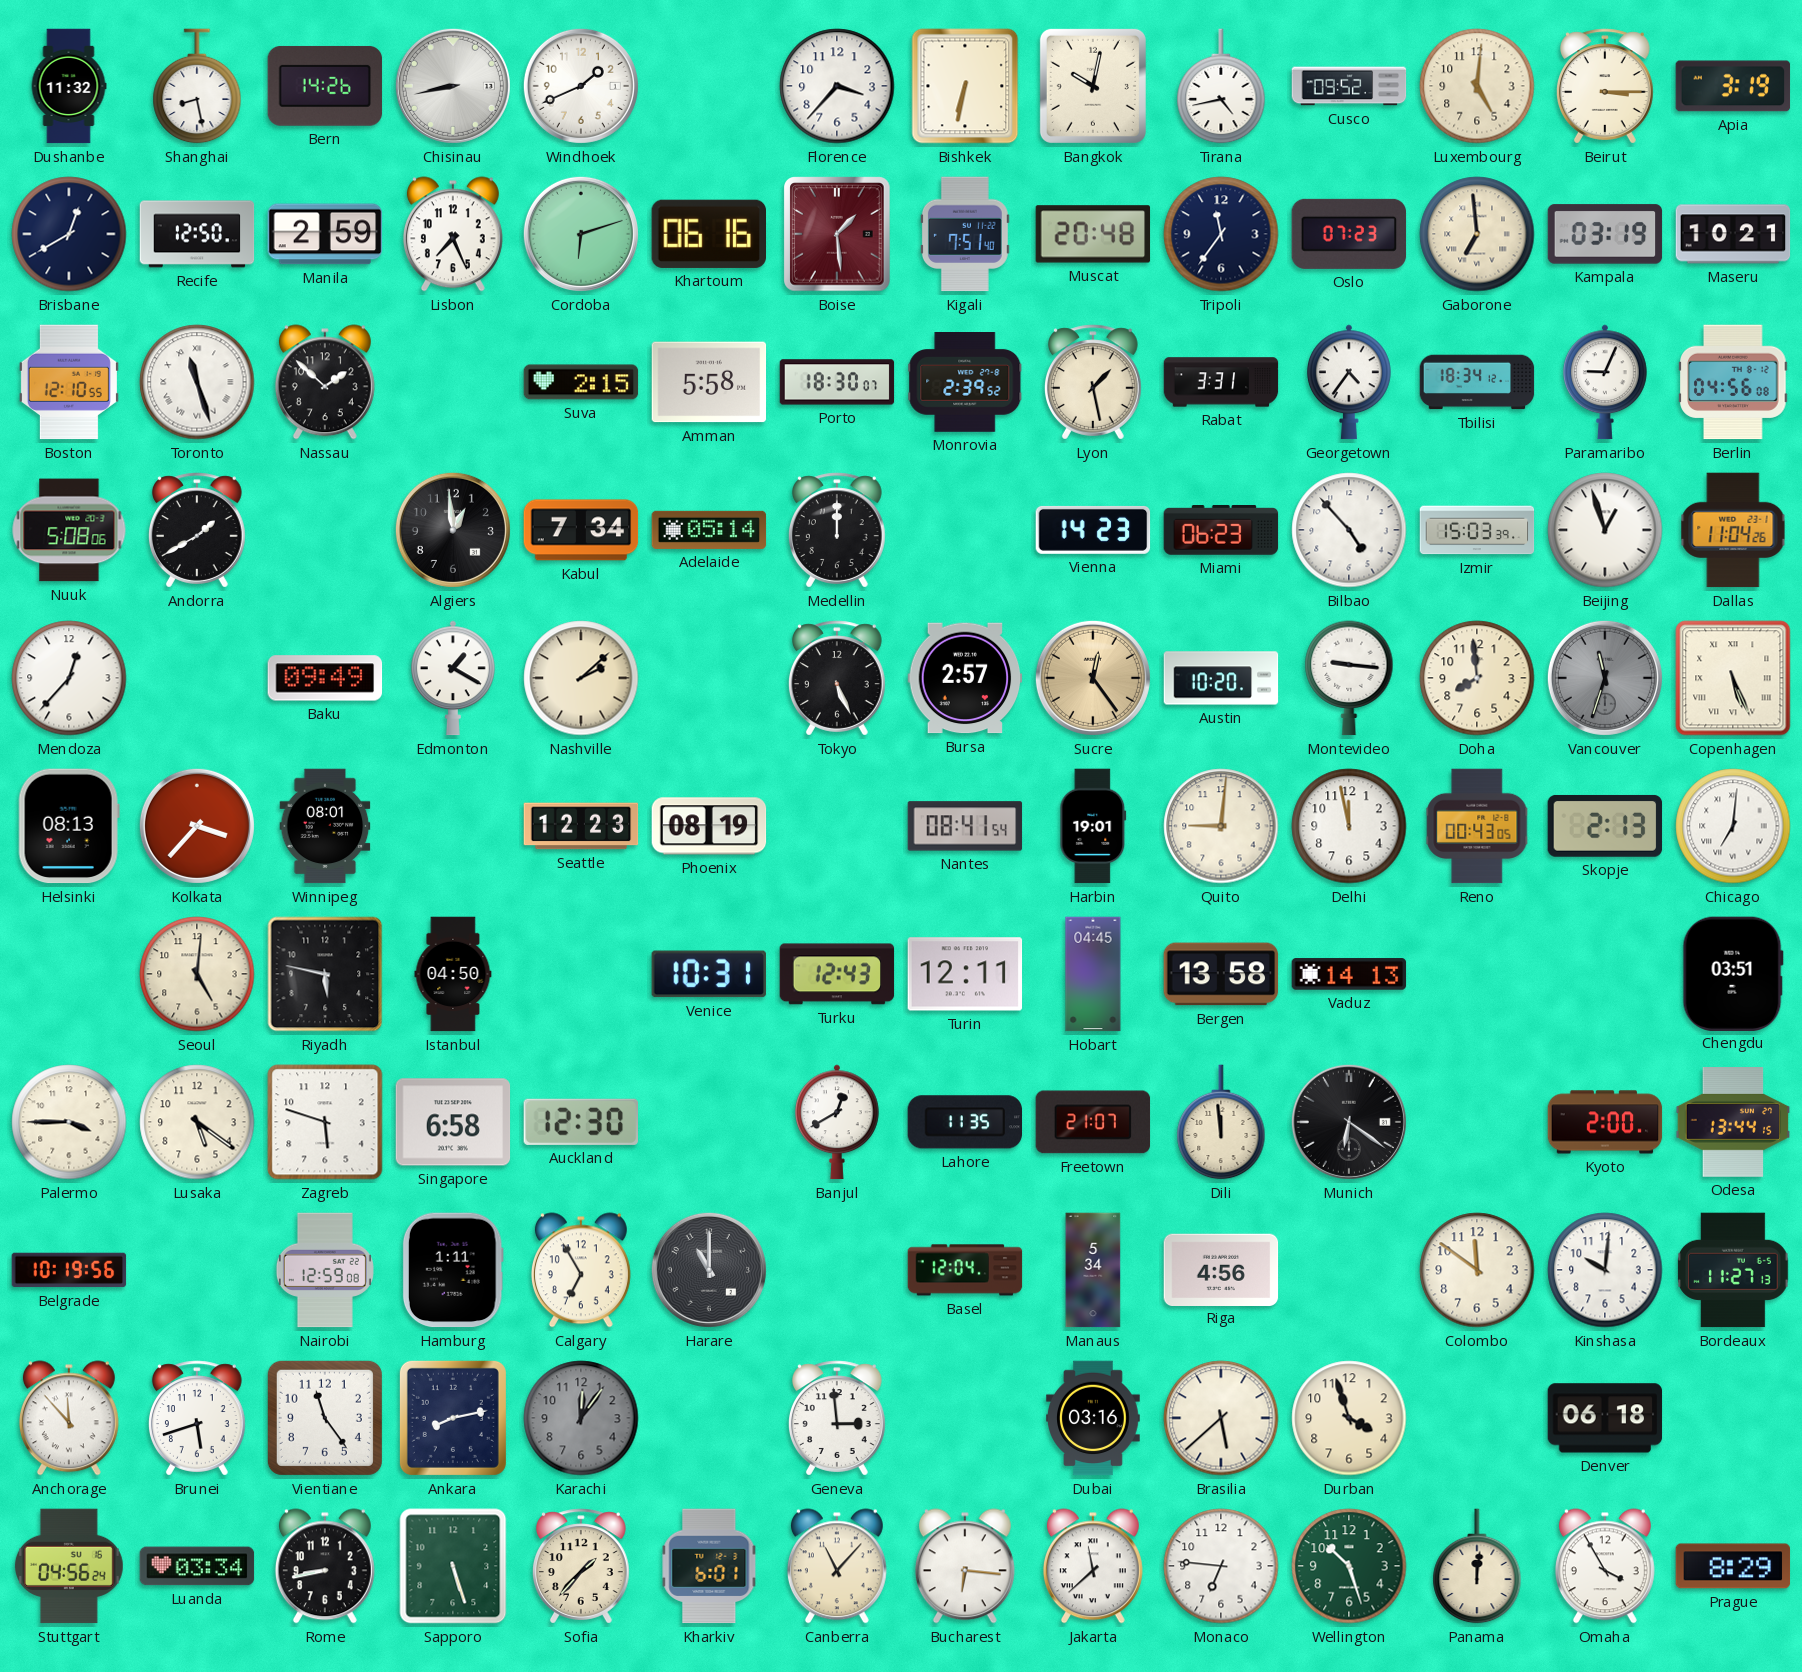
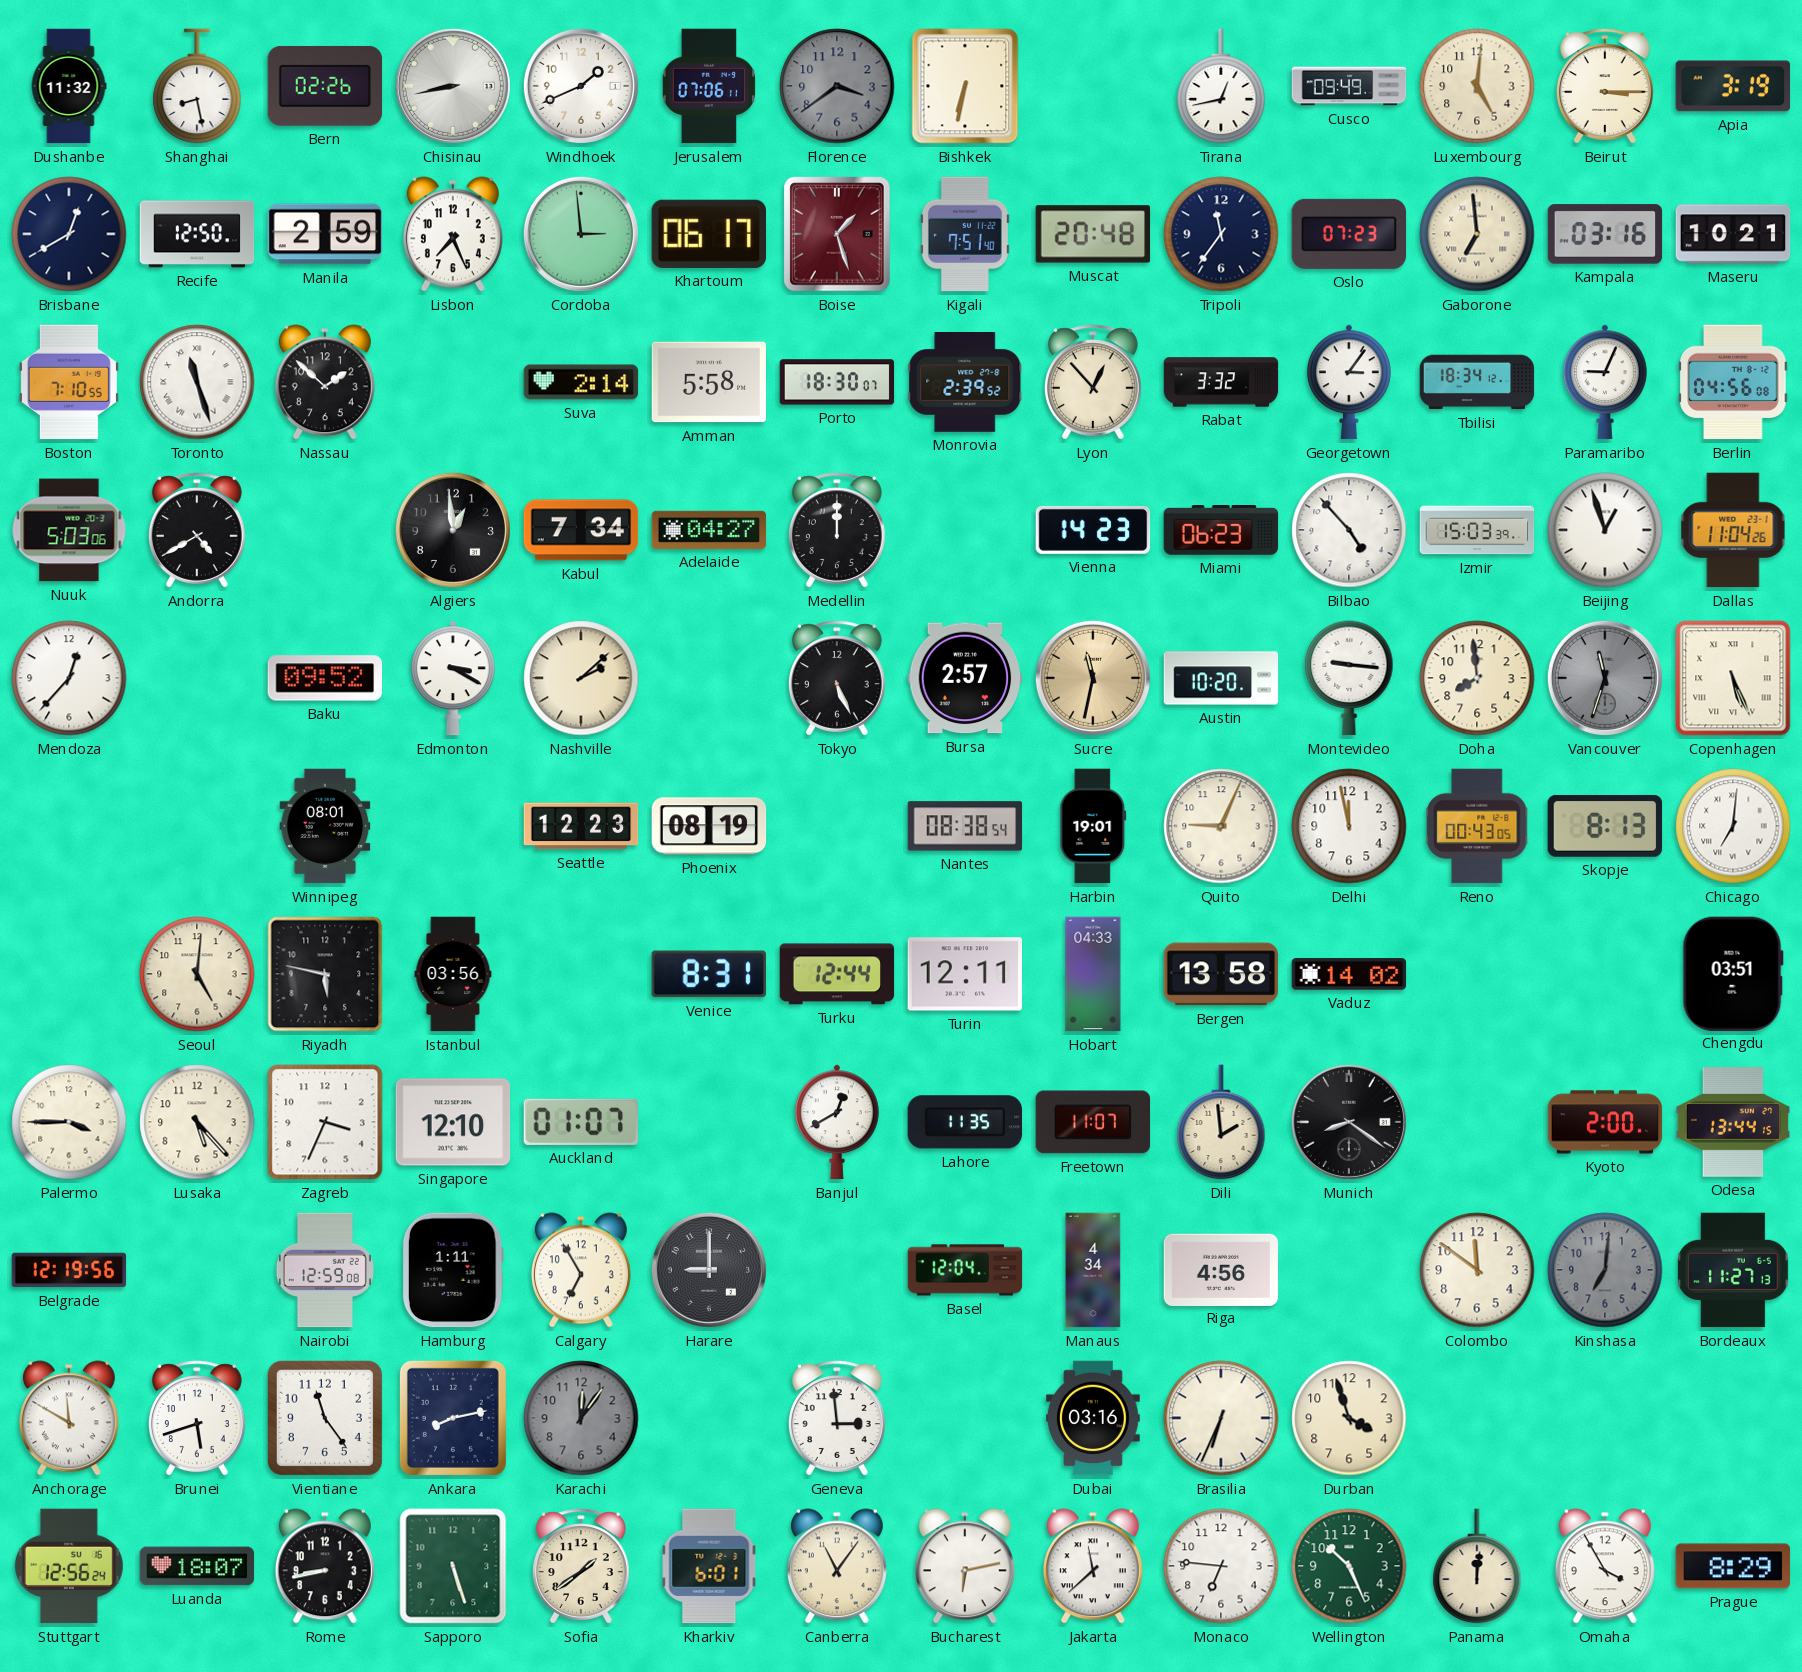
Bern: 14:26 -> 02:26 (325, 86)
Jerusalem: none -> 07:06 (708, 86)
Florence: 3:37 -> 3:39 (837, 86)
Florence dial: white -> grey (837, 86)
Bangkok: 10:02 -> none (1093, 86)
Tirana: 4:43 -> 12:43 (1221, 86)
Cusco: 09:52 -> 09:49 (1349, 86)
Cordoba: 6:12 -> 2:59 (581, 234)
Khartoum: 06:16 -> 06:17 (708, 234)
Boise: 1:29 -> 1:27 (837, 234)
Kampala: 03:19 -> 03:16 (1605, 234)
Boston: 12:10 -> 7:10 (69, 382)
Suva: 2:15 -> 2:14 (581, 382)
Lyon: 1:28 -> 12:53 (1093, 382)
Rabat: 3:31 -> 3:32 (1221, 382)
Georgetown: 4:36 -> 3:06 (1350, 382)
Nuuk: 5:08 -> 5:03 (69, 530)
Andorra: 1:40 -> 4:40 (197, 530)
Adelaide: 05:14 -> 04:27 (709, 530)
Baku: 09:49 -> 09:52 (325, 678)
Edmonton: 1:20 -> 3:20 (454, 678)
Sucre: 12:24 -> 11:32 (1093, 678)
Helsinki: 08:13 -> none (69, 826)
Kolkata: 3:37 -> none (197, 826)
Nantes: 08:41 -> 08:38 (965, 826)
Quito: 9:01 -> 9:04 (1221, 826)
Skopje: 2:13 -> 8:13 (1605, 826)
Istanbul: 04:50 -> 03:56 (453, 974)
Venice: 10:31 -> 8:31 (708, 974)
Turku: 12:43 -> 12:44 (837, 974)
Hobart: 04:45 -> 04:33 (1093, 974)
Vaduz: 14:13 -> 14:02 (1349, 974)
Lusaka: 5:21 -> 5:23 (197, 1122)
Zagreb: 5:48 -> 3:34 (325, 1122)
Singapore: 6:58 -> 12:10 (453, 1122)
Auckland: 12:30 -> 01:07 (580, 1122)
Freetown: 21:07 -> 11:07 (1093, 1122)
Dili: 11:59 -> 1:59 (1221, 1122)
Munich: 6:21 -> 8:21 (1349, 1122)
Belgrade: 10:19 -> 12:19 (69, 1270)
Harare: 11:00 -> 9:00 (709, 1270)
Manaus: 5:34 -> 4:34 (1093, 1270)
Kinshasa: 10:01 -> 7:01 (1605, 1270)
Kinshasa dial: white -> grey (1605, 1270)
Anchorage: 11:53 -> 11:50 (69, 1418)
Brasilia: 5:38 -> 6:34 (1221, 1418)
Denver: 06:18 -> none (1605, 1418)
Stuttgart: 04:56 -> 12:56 (69, 1566)
Luanda: 03:34 -> 18:07 (197, 1566)
Sofia: 1:37 -> 1:39 (581, 1566)
Canberra: 11:07 -> 11:06 (837, 1566)
Bucharest: 6:16 -> 6:13 (965, 1566)
Wellington: 10:27 -> 10:26 (1349, 1566)
